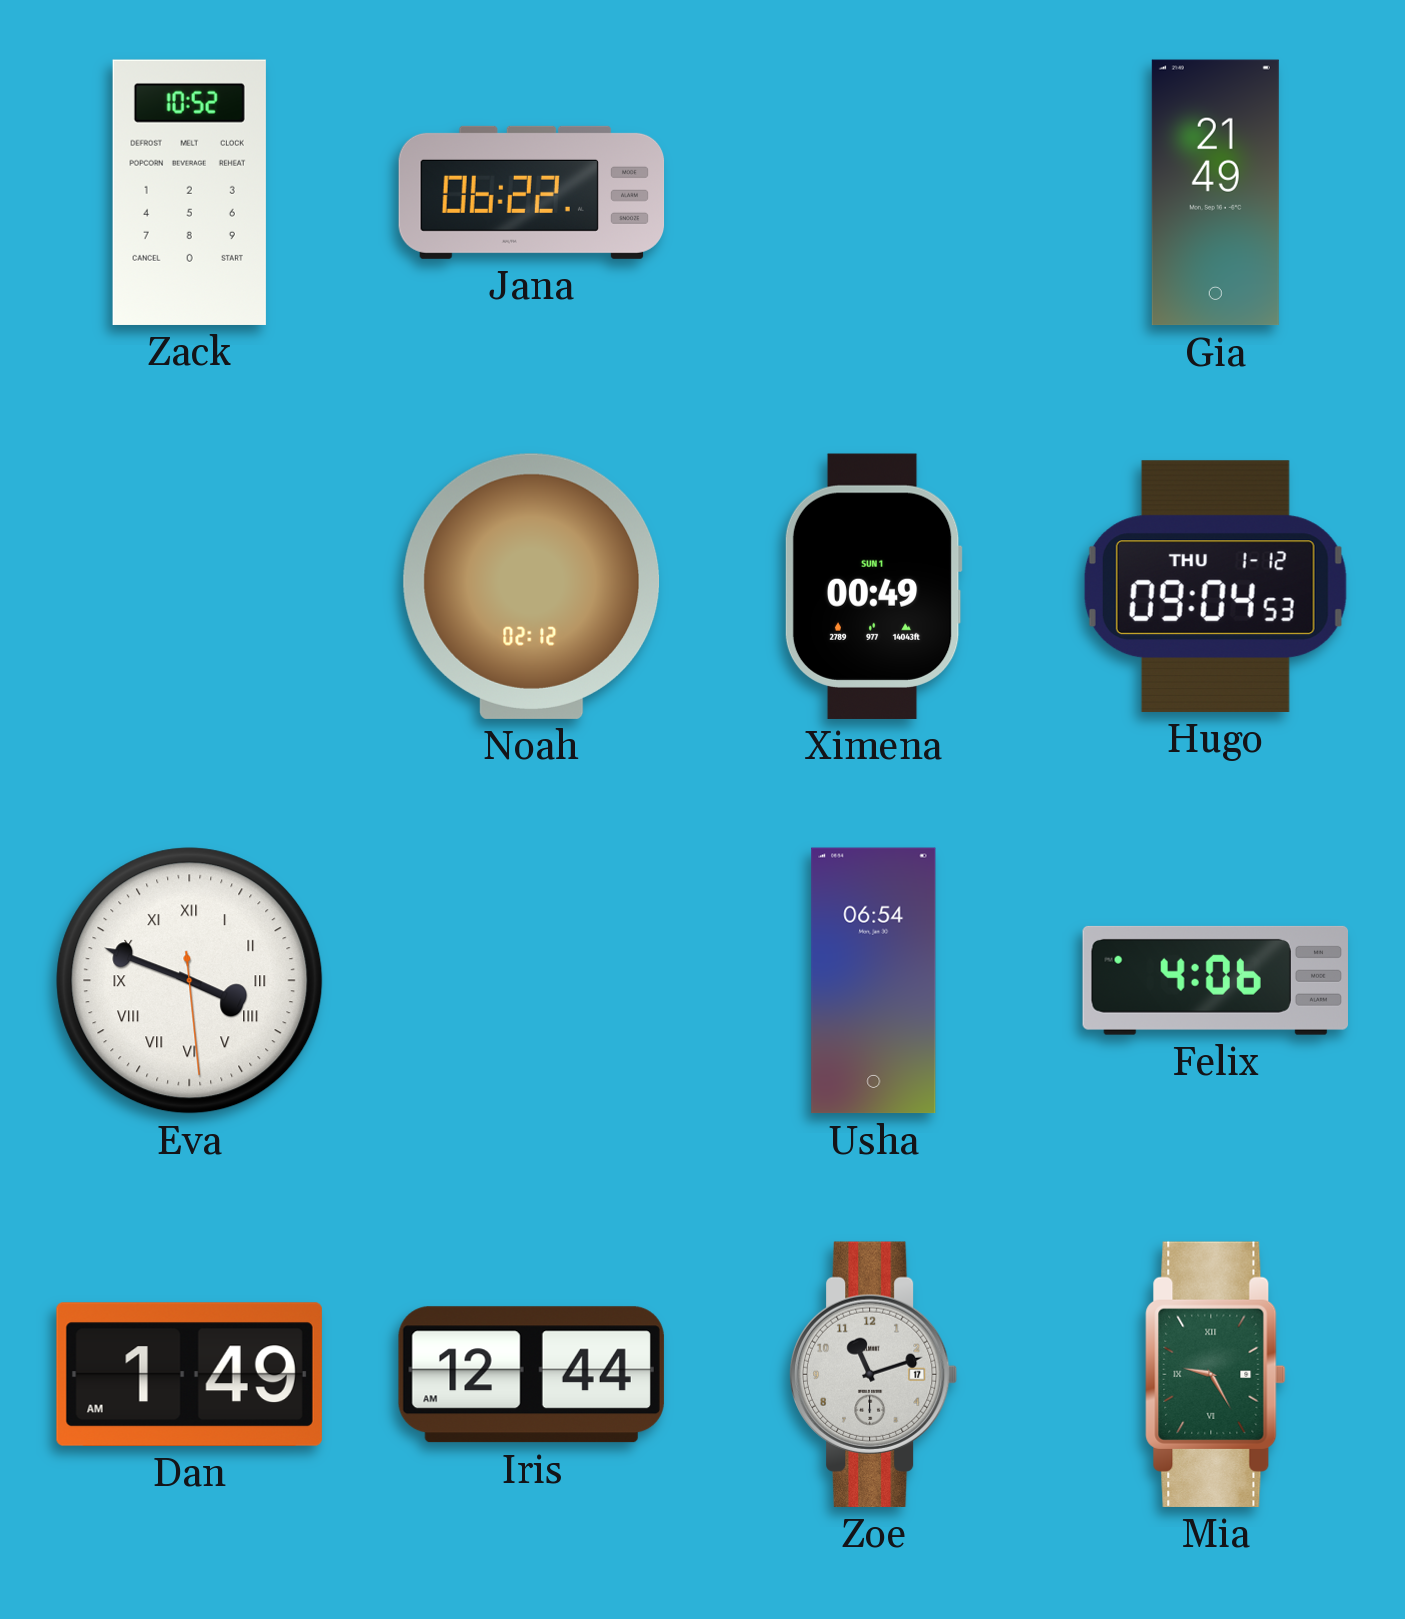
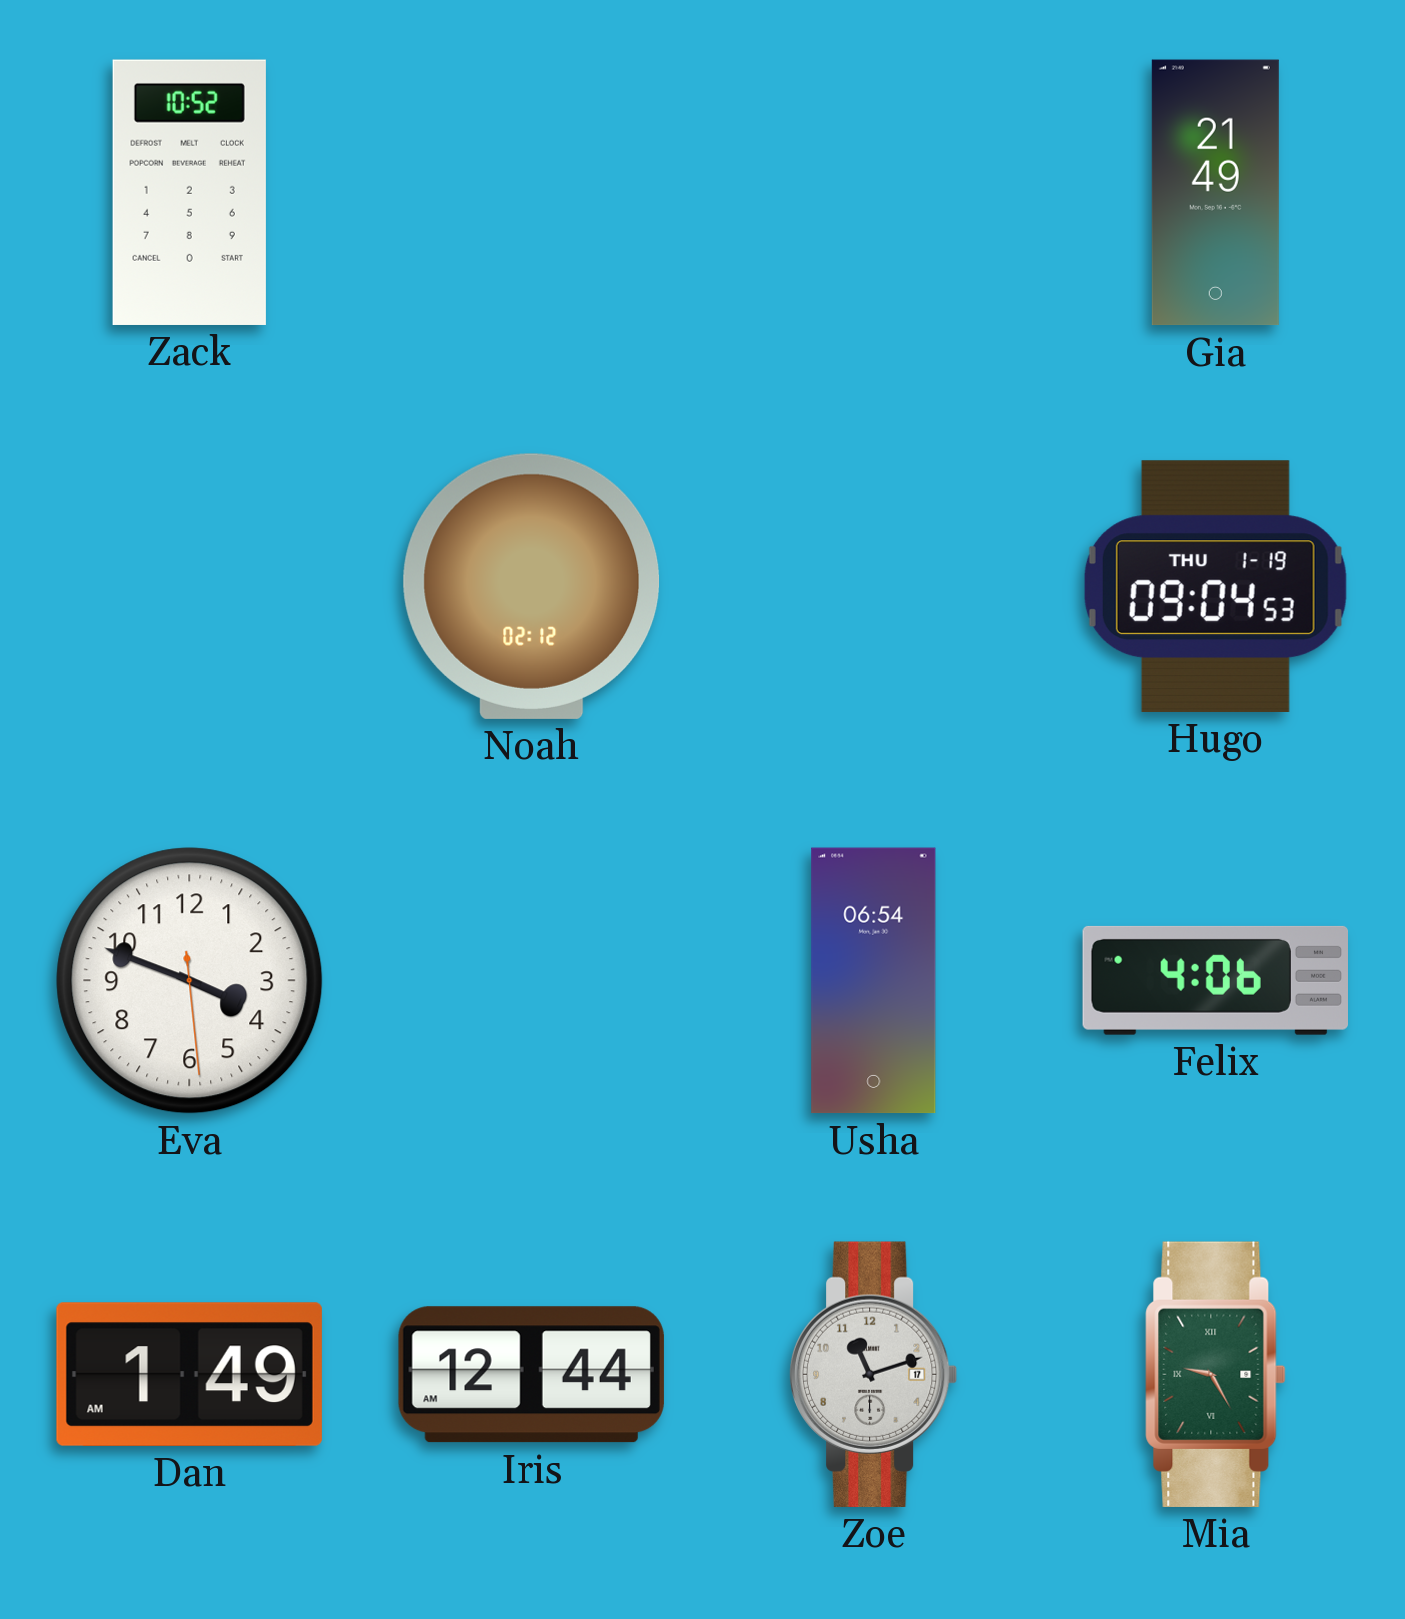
Jana: 06:22 -> none (532, 192)
Ximena: 00:49 -> none (873, 586)
Hugo date: THU 1-12 -> THU 1-19 (1215, 586)
Eva numerals: Roman -> Arabic (190, 981)
